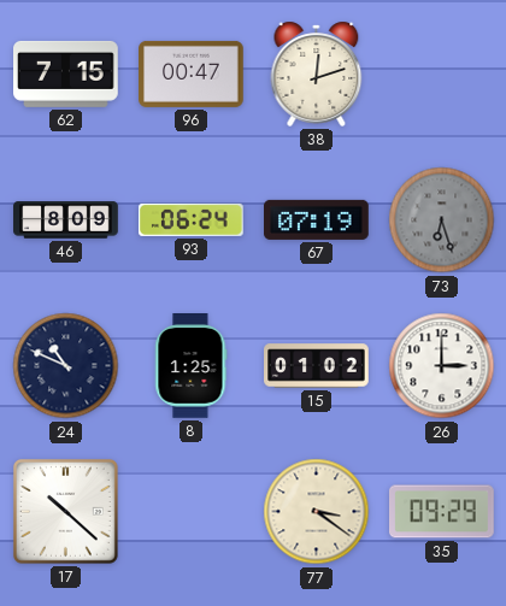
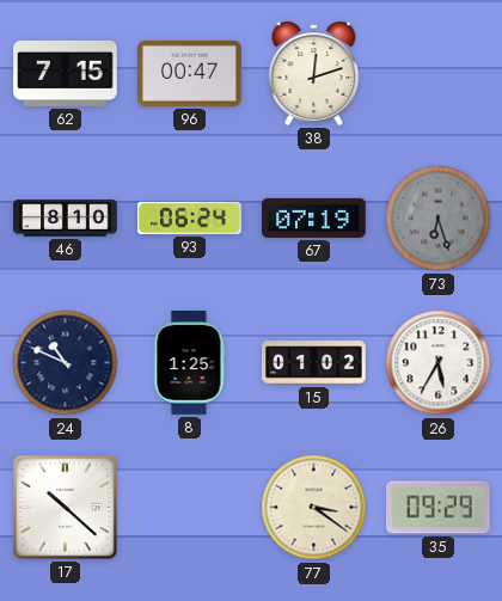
46: 8:09 -> 8:10 (66, 219)
26: 3:00 -> 5:35 (439, 363)
